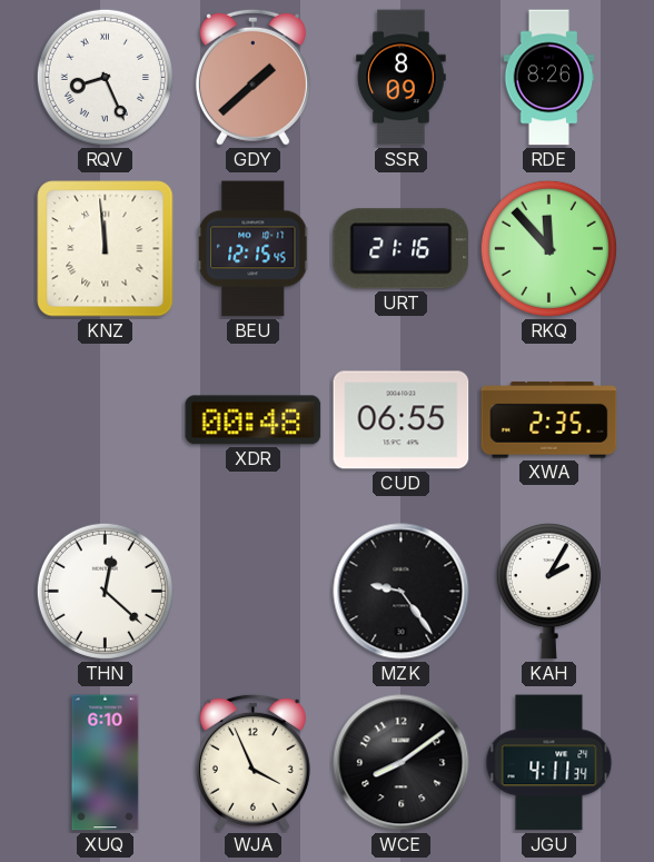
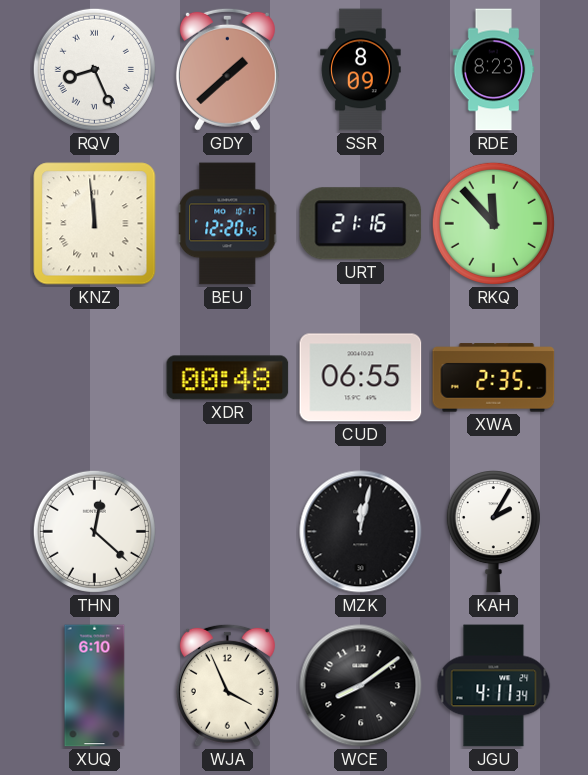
RDE: 8:26 -> 8:23 (494, 70)
BEU: 12:15 -> 12:20 (228, 224)
MZK: 9:24 -> 12:02 (361, 532)
